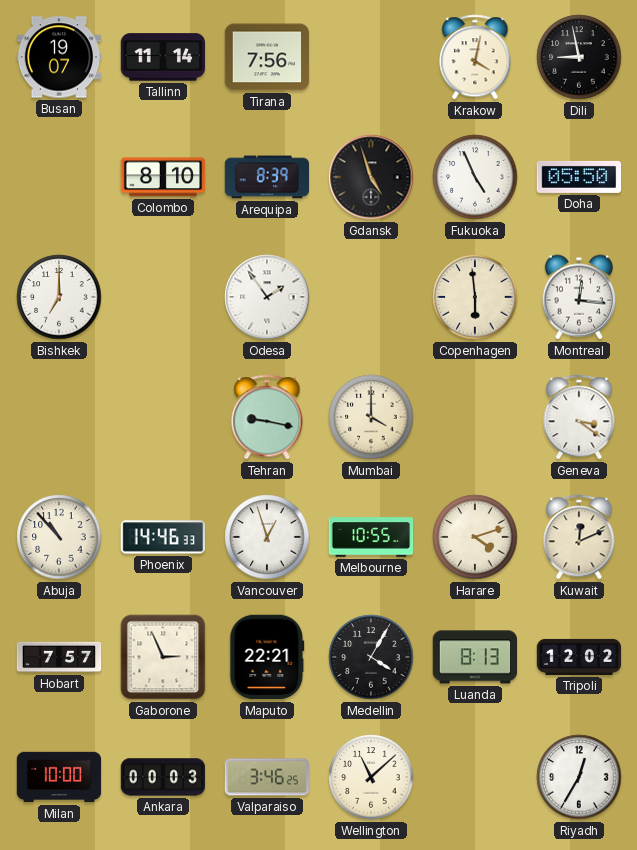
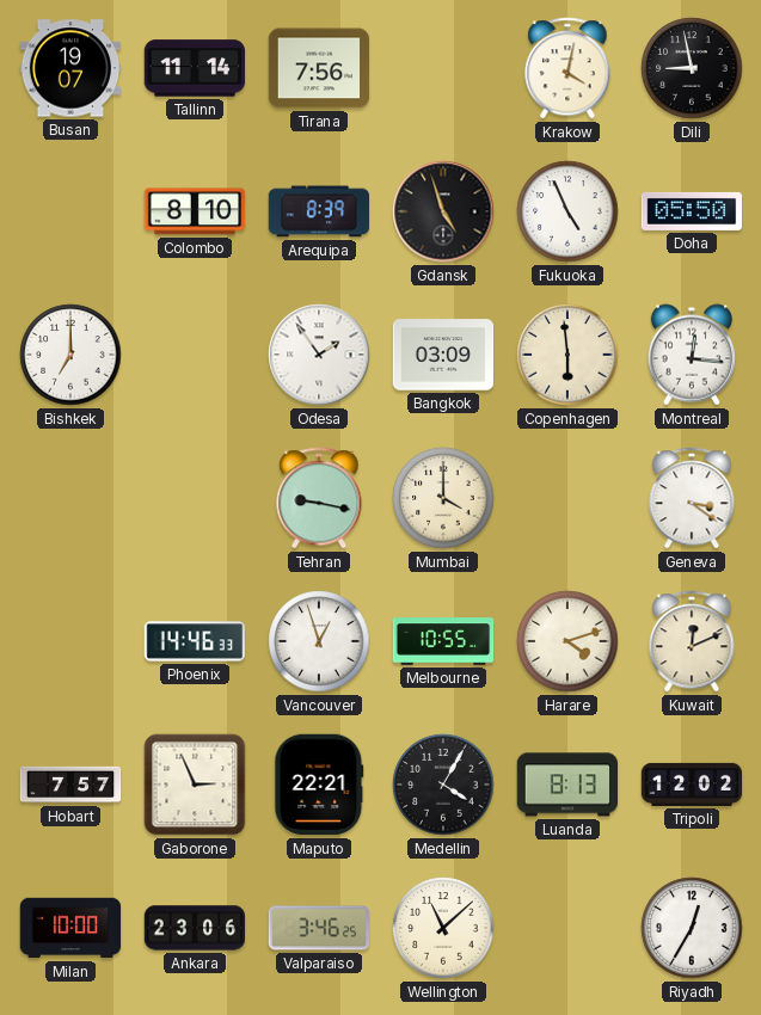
Bangkok: none -> 03:09 (443, 355)
Abuja: 10:53 -> none (59, 537)
Ankara: 00:03 -> 23:06 (195, 928)
